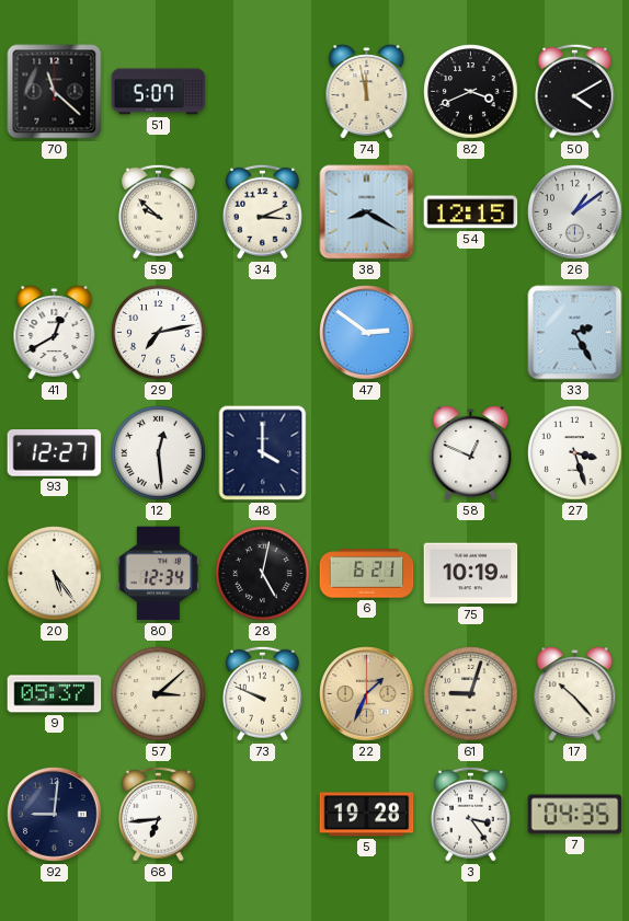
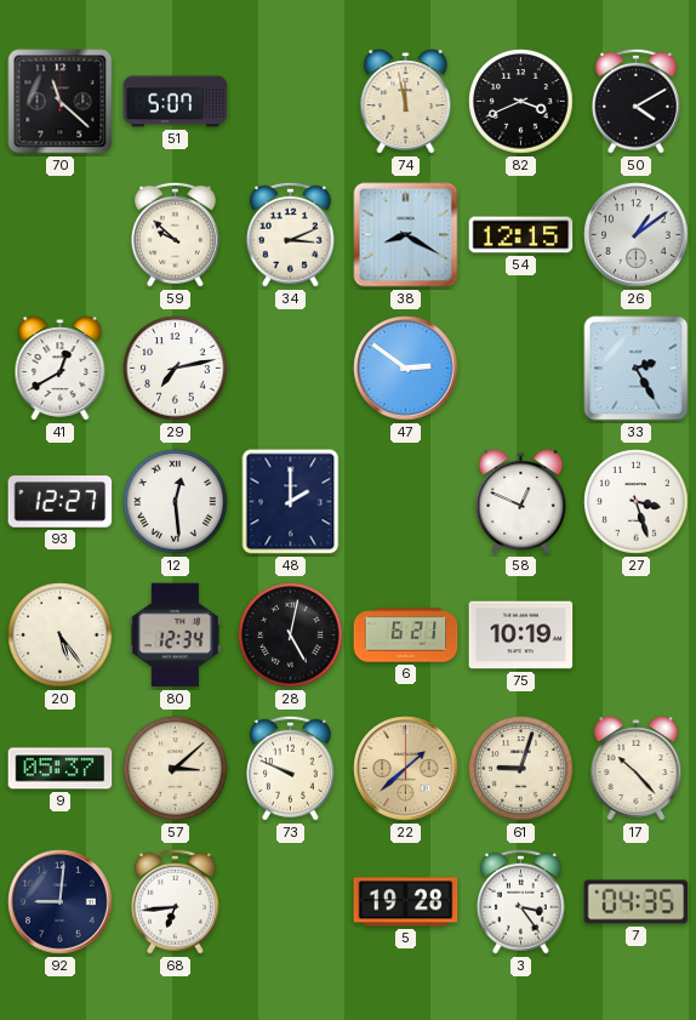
48: 4:00 -> 2:00 (291, 502)
22: 1:34 -> 1:38 (406, 769)
